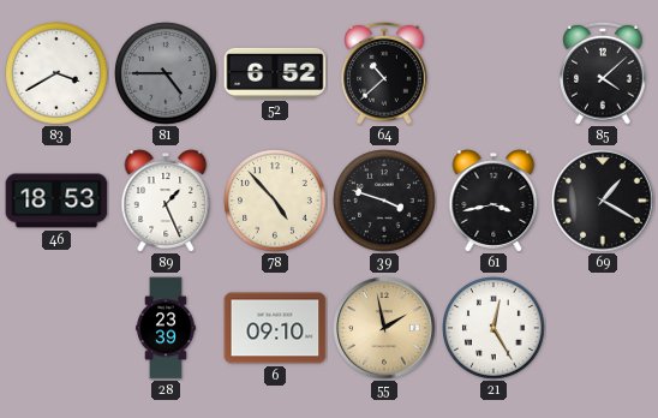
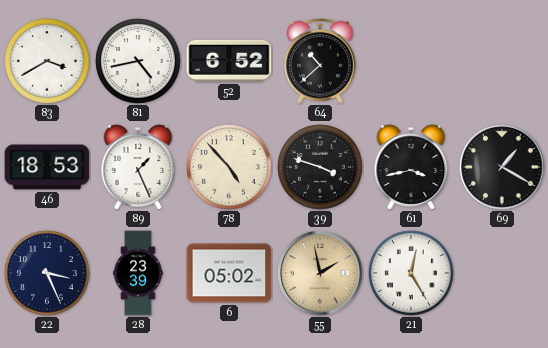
81: 4:45 -> 4:43 (138, 61)
81 dial: grey -> white (138, 61)
85: 4:08 -> none (604, 73)
22: none -> 3:26 (47, 273)
6: 09:10 -> 05:02 (229, 273)
